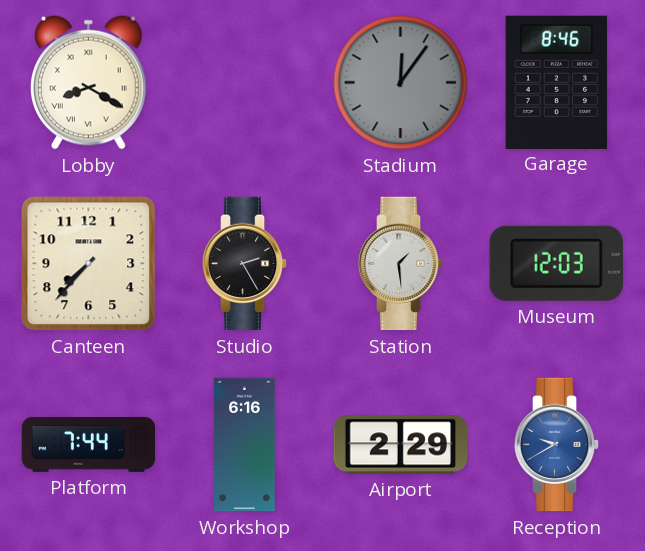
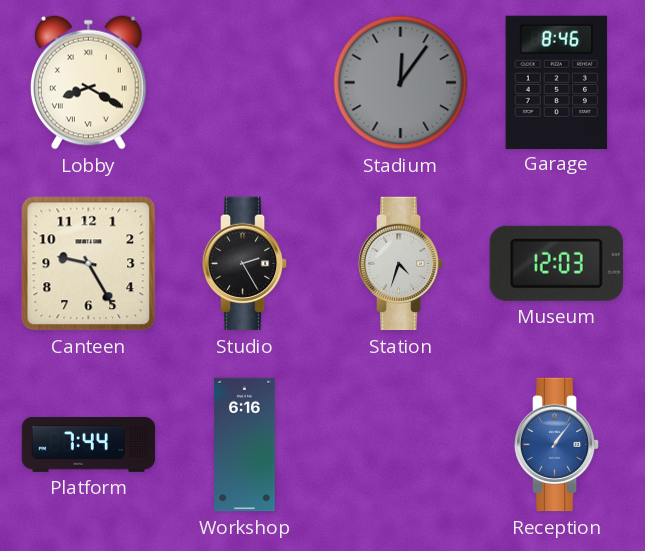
Canteen: 7:37 -> 9:25 (89, 264)
Station: 1:29 -> 4:33 (401, 264)
Airport: 2:29 -> none (401, 445)
Reception: 9:40 -> 1:06 (557, 445)
